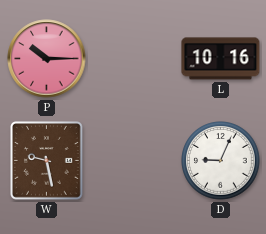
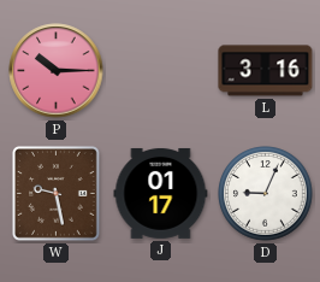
L: 10:16 -> 3:16 (266, 71)
J: none -> 01:17 (161, 193)
